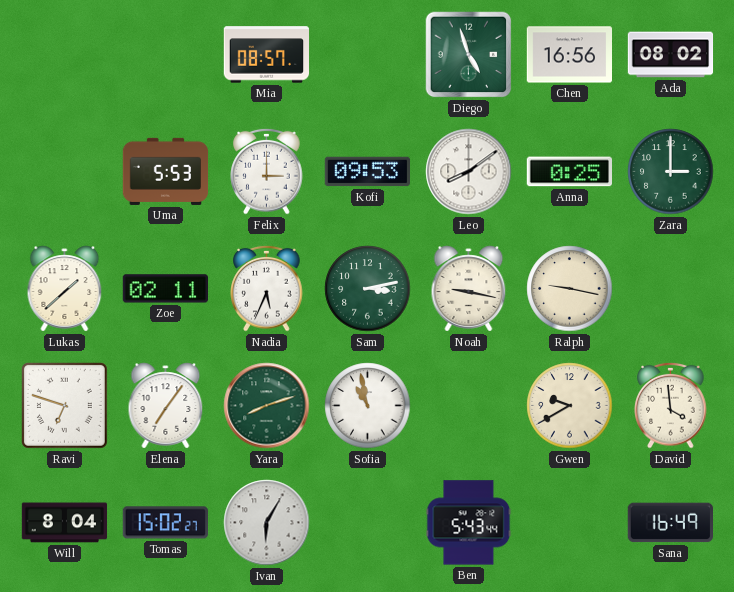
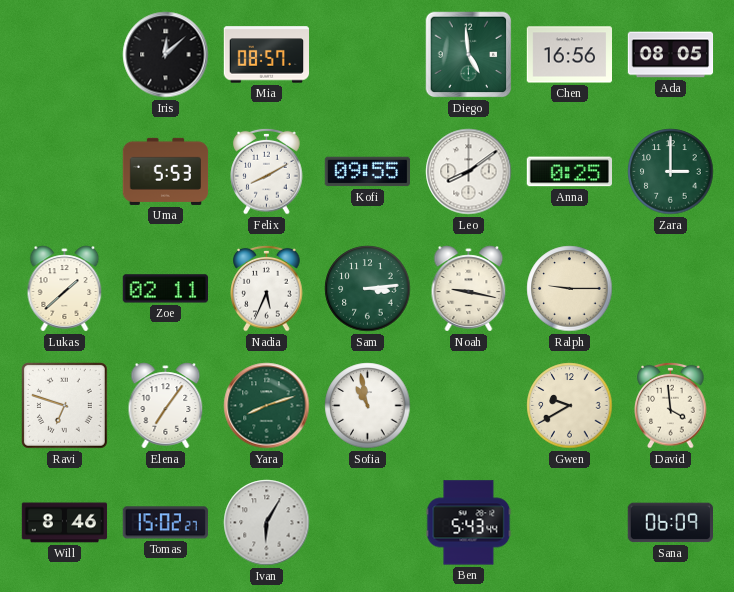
Iris: none -> 12:08 (166, 55)
Diego: 4:57 -> 4:59 (469, 55)
Ada: 08:02 -> 08:05 (671, 55)
Felix: 3:00 -> 8:10 (267, 171)
Kofi: 09:53 -> 09:55 (367, 172)
Sam: 3:13 -> 3:14 (368, 289)
Ralph: 9:17 -> 9:15 (570, 289)
Will: 8:04 -> 8:46 (65, 523)
Sana: 16:49 -> 06:09 (670, 523)
